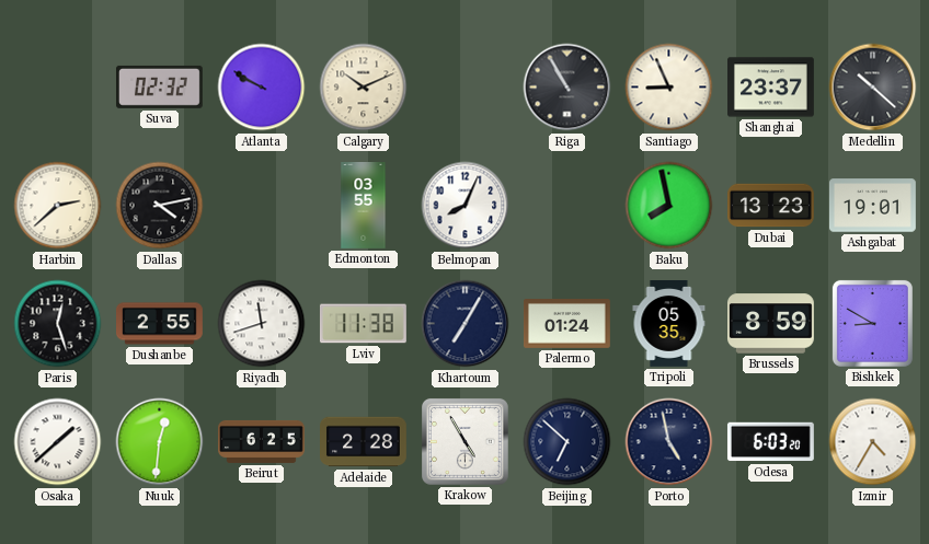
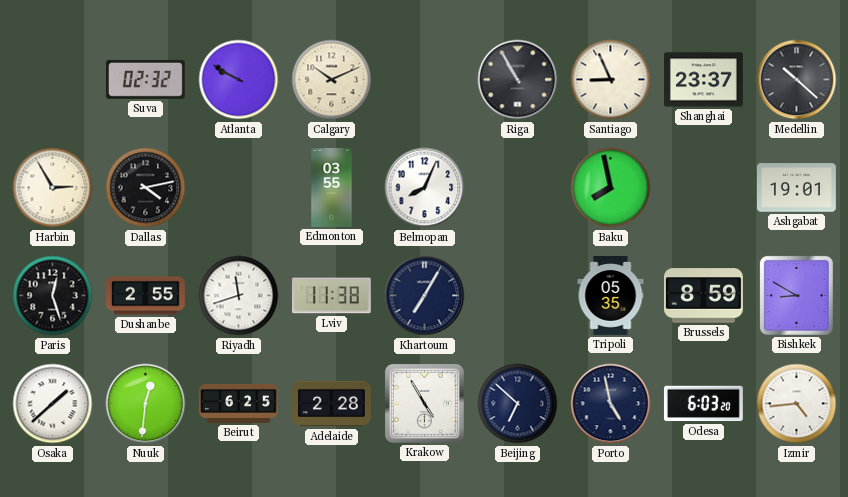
Harbin: 2:38 -> 2:55 (53, 188)
Dubai: 13:23 -> none (771, 206)
Palermo: 01:24 -> none (567, 324)
Izmir: 4:35 -> 4:44 (797, 404)
